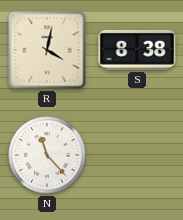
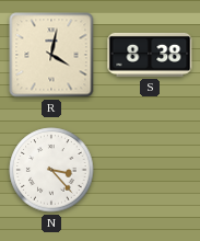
N: 11:23 -> 3:23 (51, 170)
